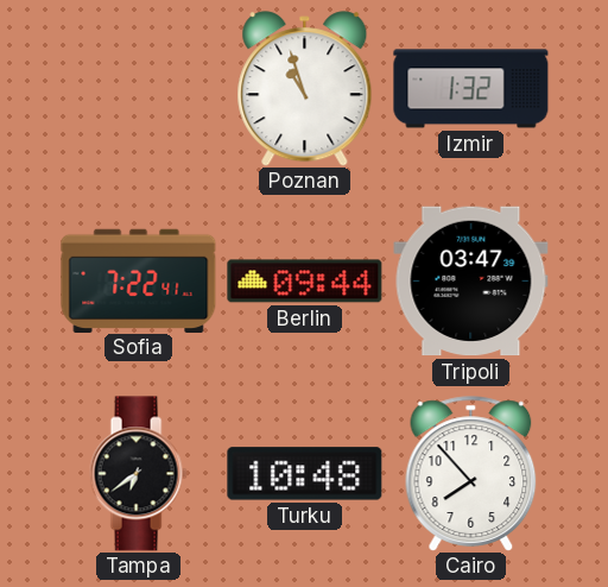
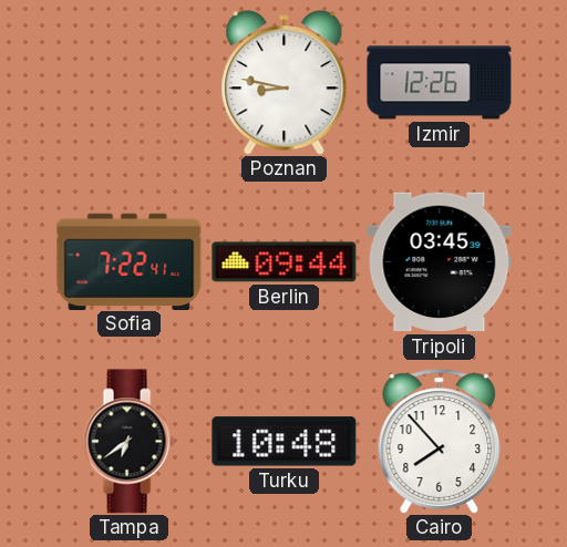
Poznan: 10:57 -> 8:47 (285, 83)
Izmir: 1:32 -> 12:26 (440, 83)
Tripoli: 03:47 -> 03:45 (440, 262)
